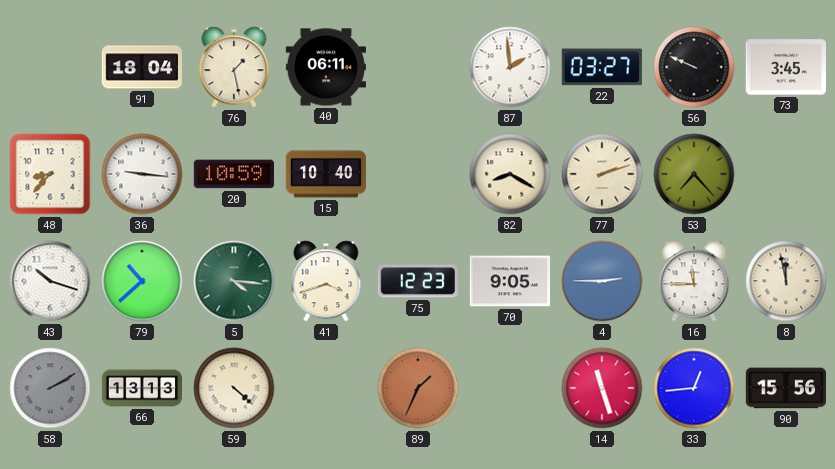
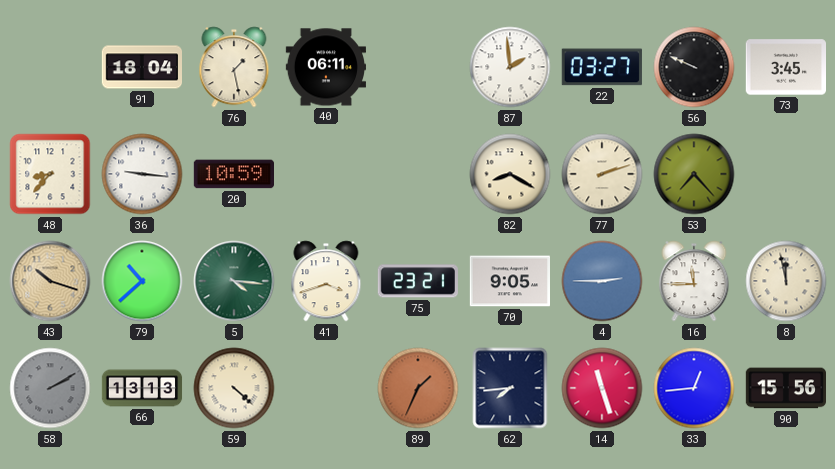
15: 10:40 -> none (326, 174)
43 dial: white -> champagne (50, 281)
75: 12:23 -> 23:21 (418, 281)
62: none -> 7:44 (510, 388)
